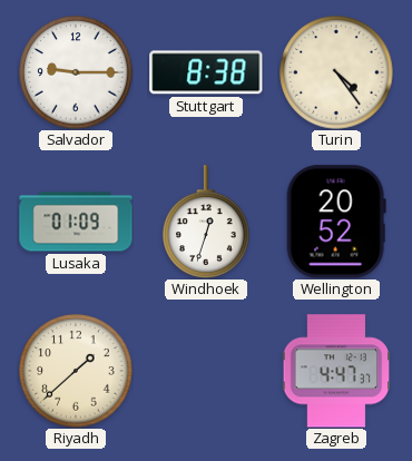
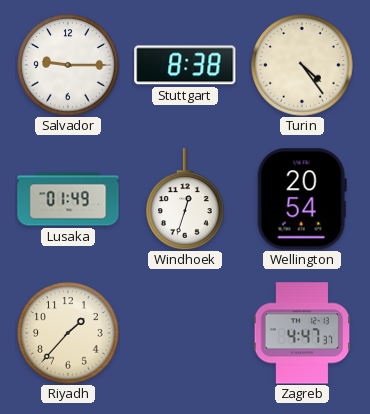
Lusaka: 01:09 -> 01:49 (68, 199)
Wellington: 20:52 -> 20:54 (302, 199)
Riyadh: 1:38 -> 1:37 (68, 333)
